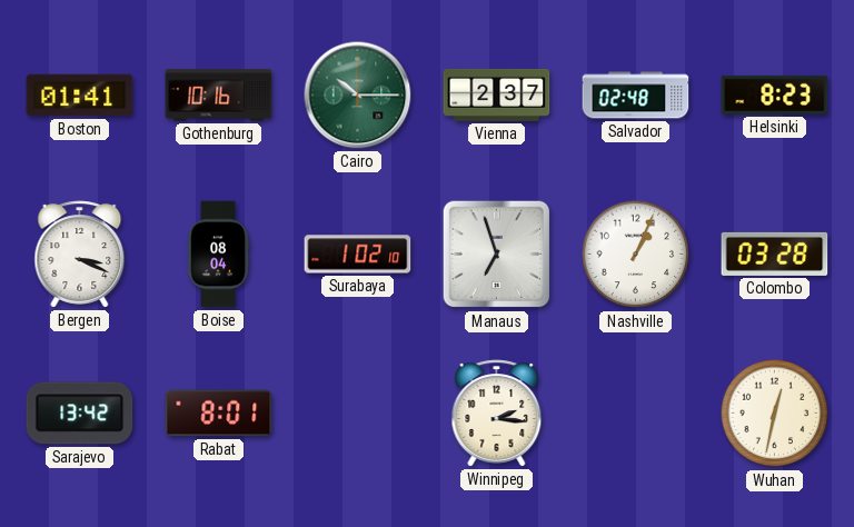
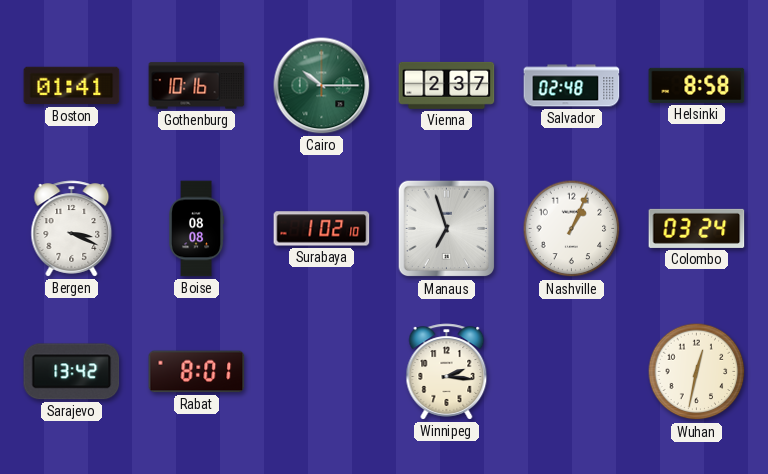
Helsinki: 8:23 -> 8:58 (697, 85)
Boise: 08:04 -> 08:08 (196, 229)
Colombo: 03:28 -> 03:24 (697, 228)
